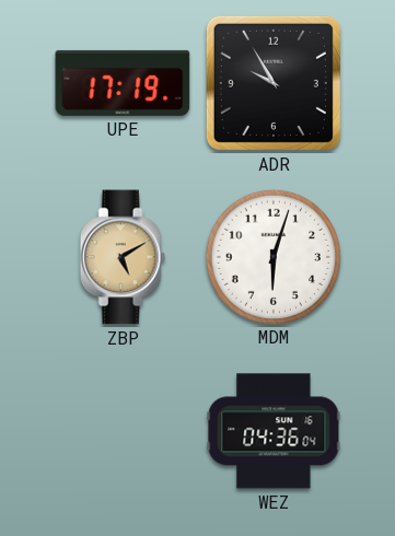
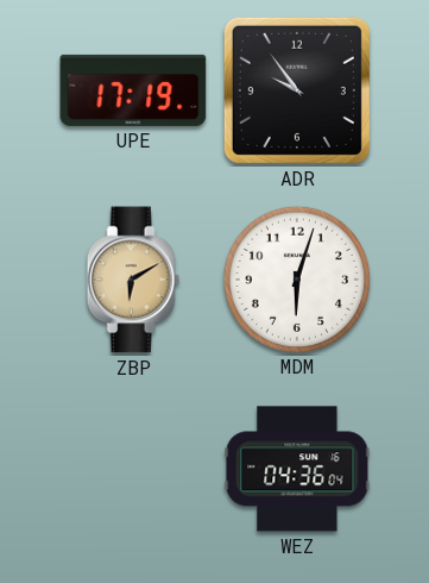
ADR: 9:55 -> 9:54 (297, 90)
ZBP: 5:10 -> 6:10 (133, 280)
